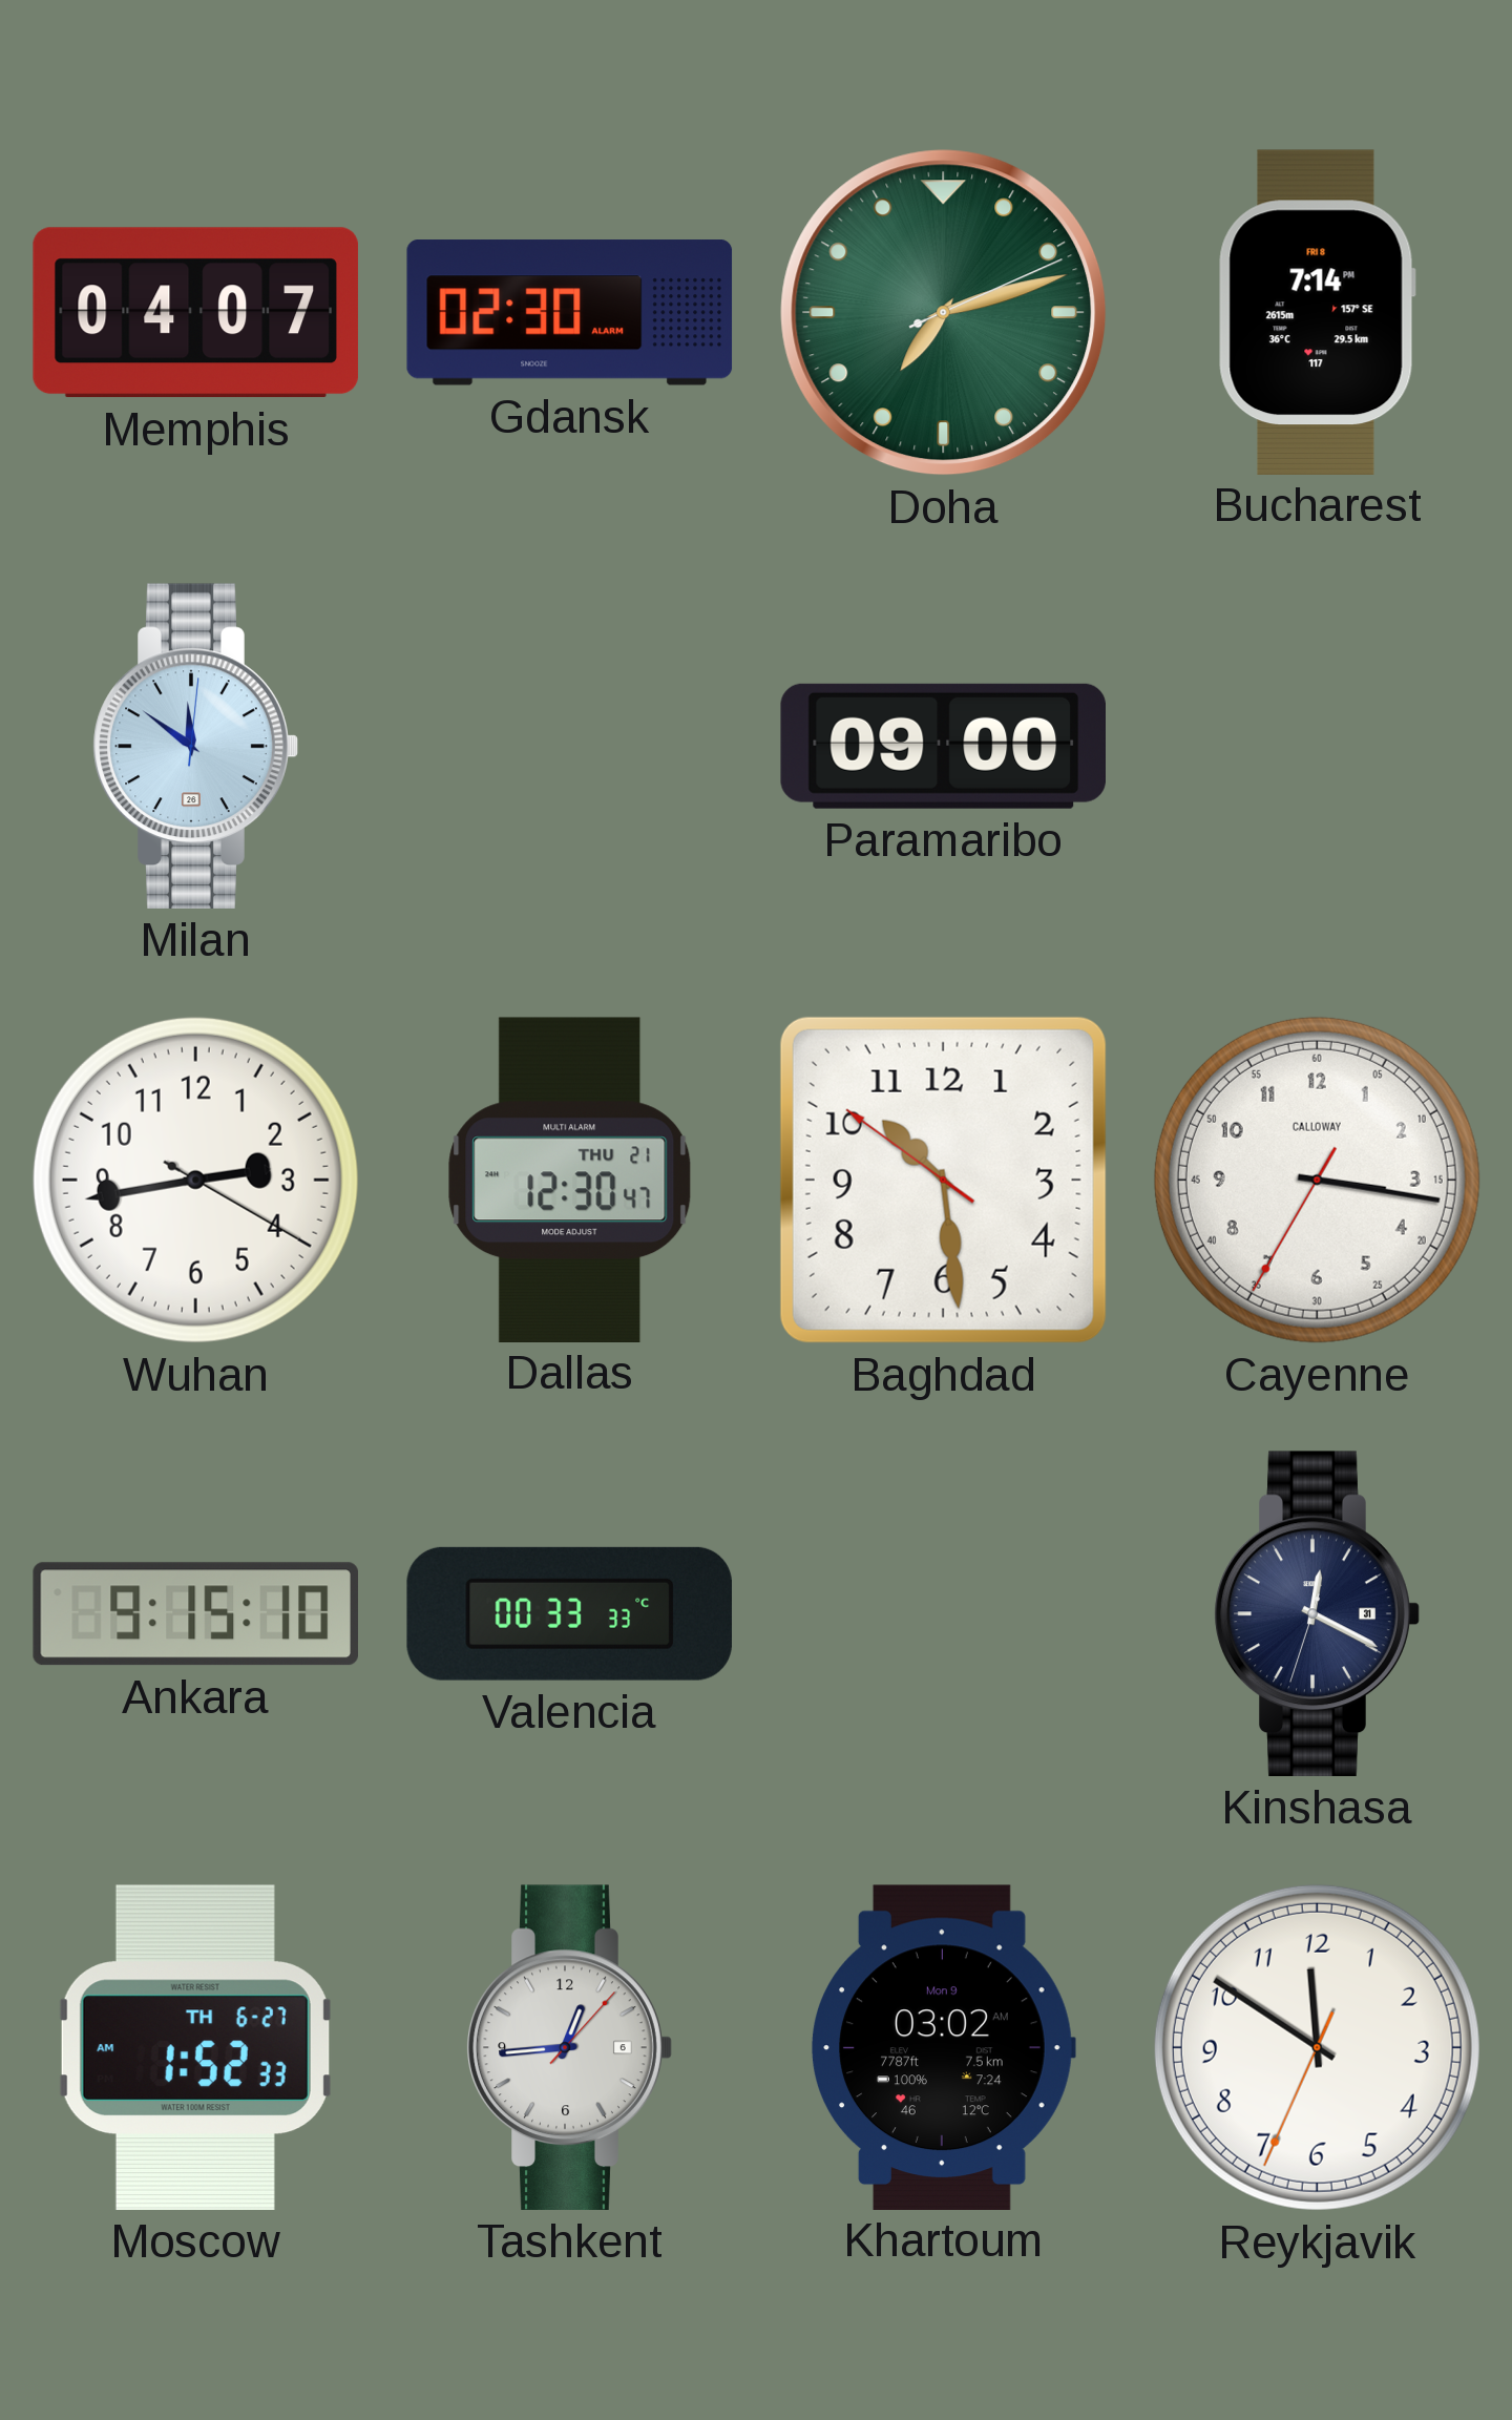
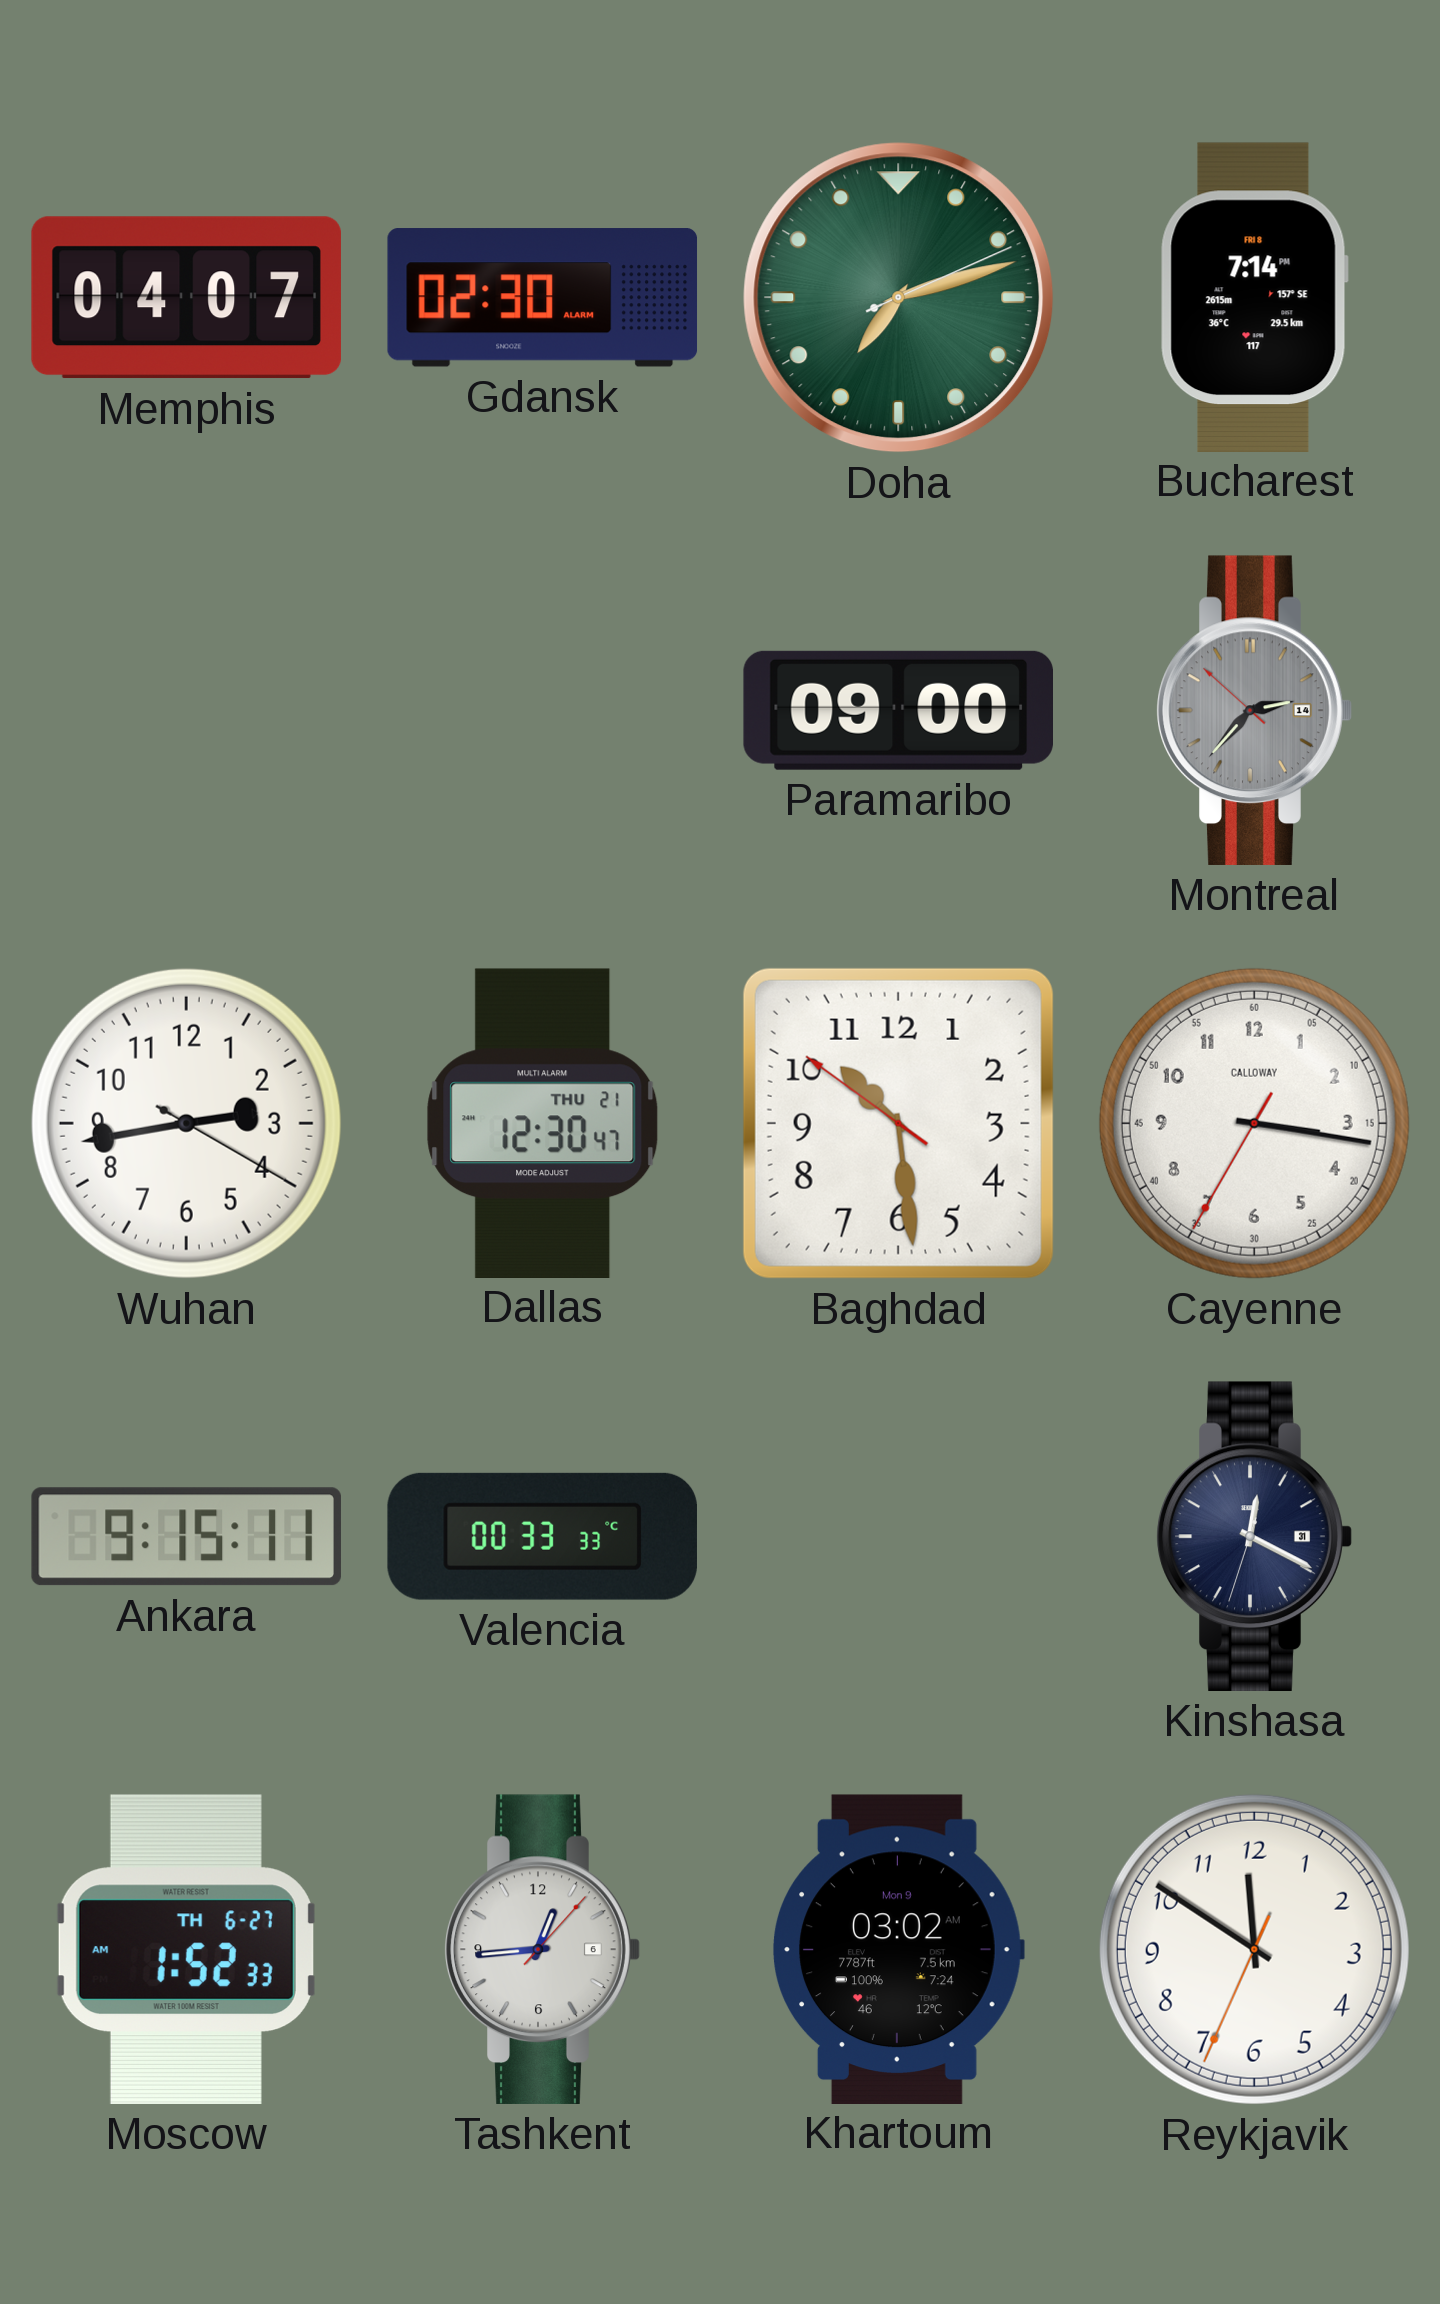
Milan: 11:51 -> none (195, 746)
Montreal: none -> 2:36 (1254, 710)
Ankara: 9:15:10 -> 9:15:11 (186, 1537)
